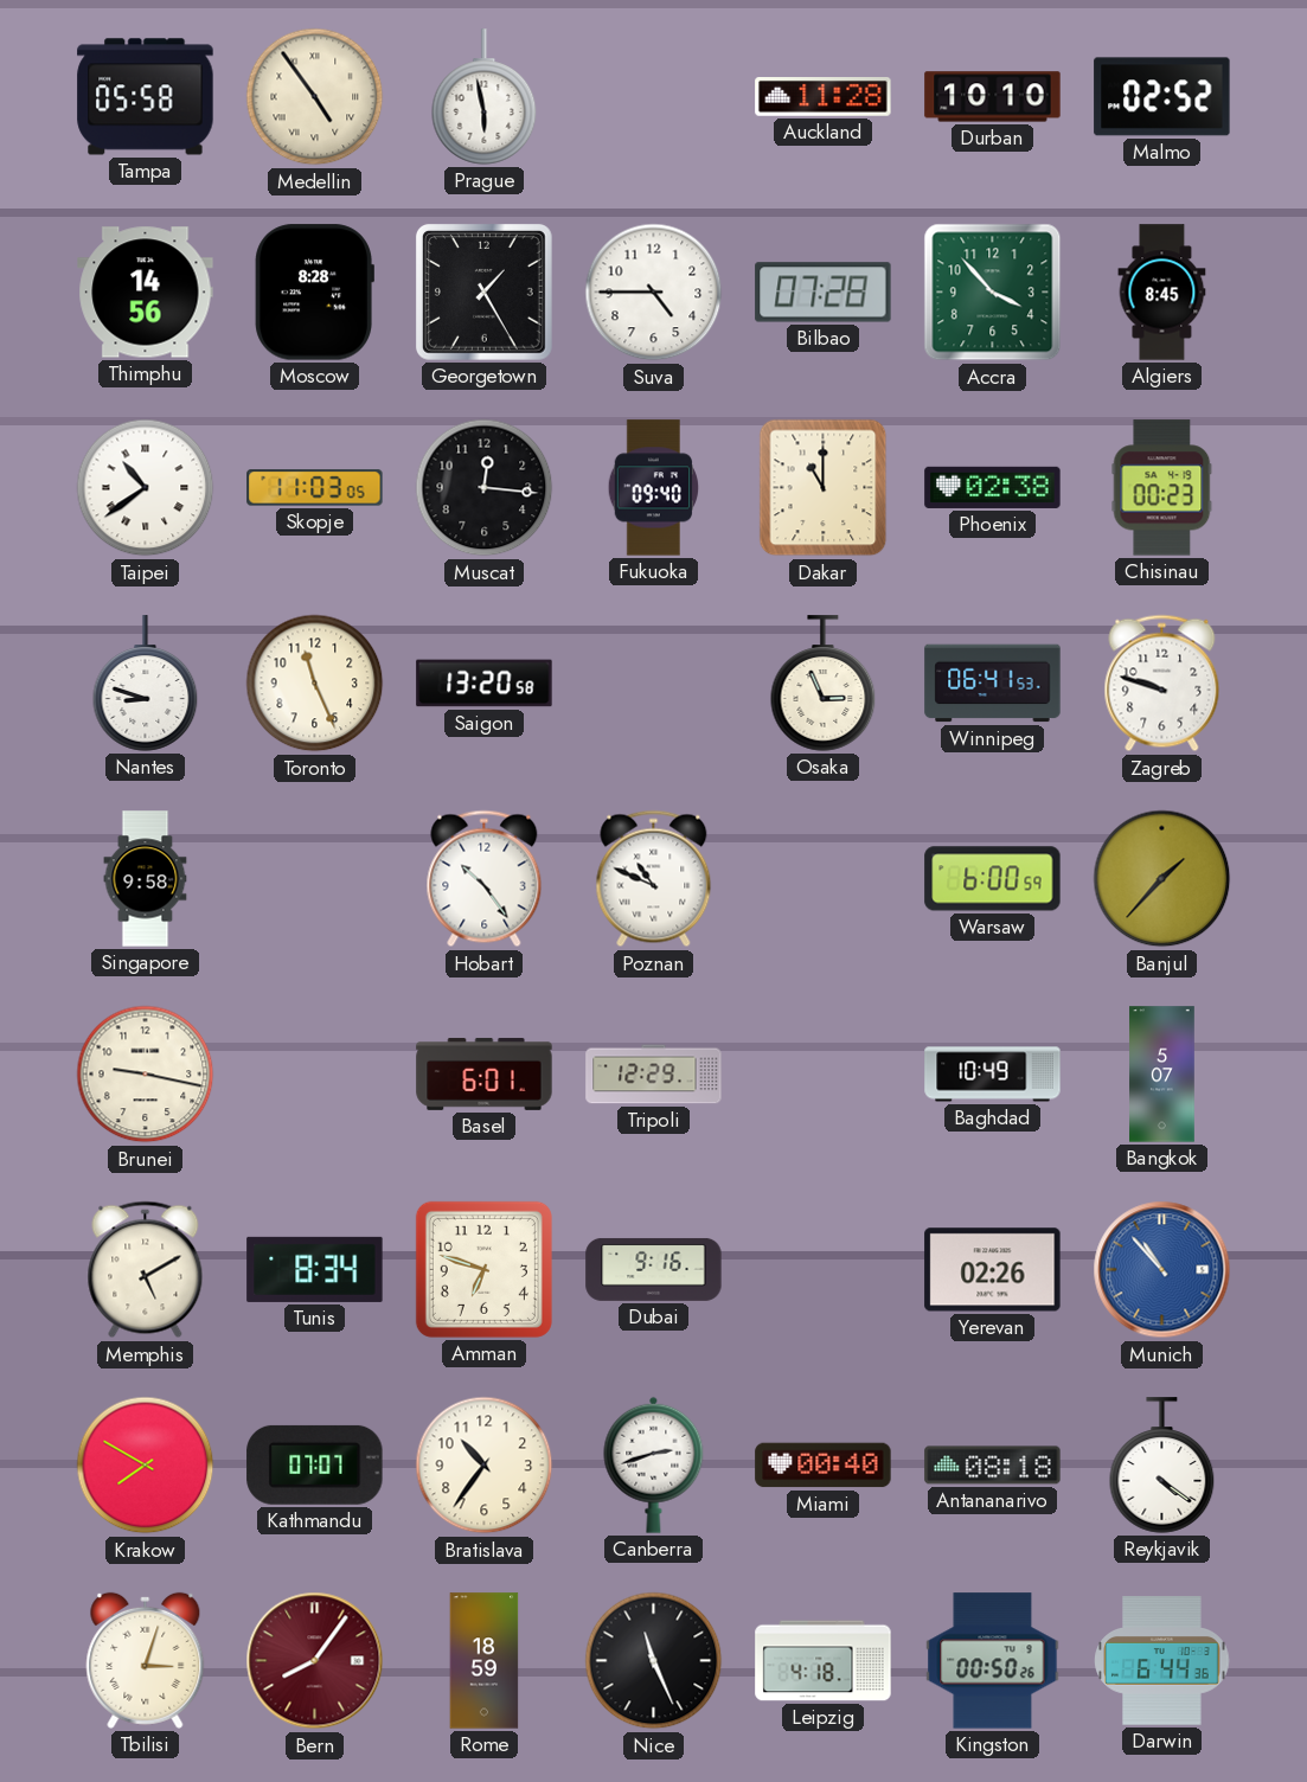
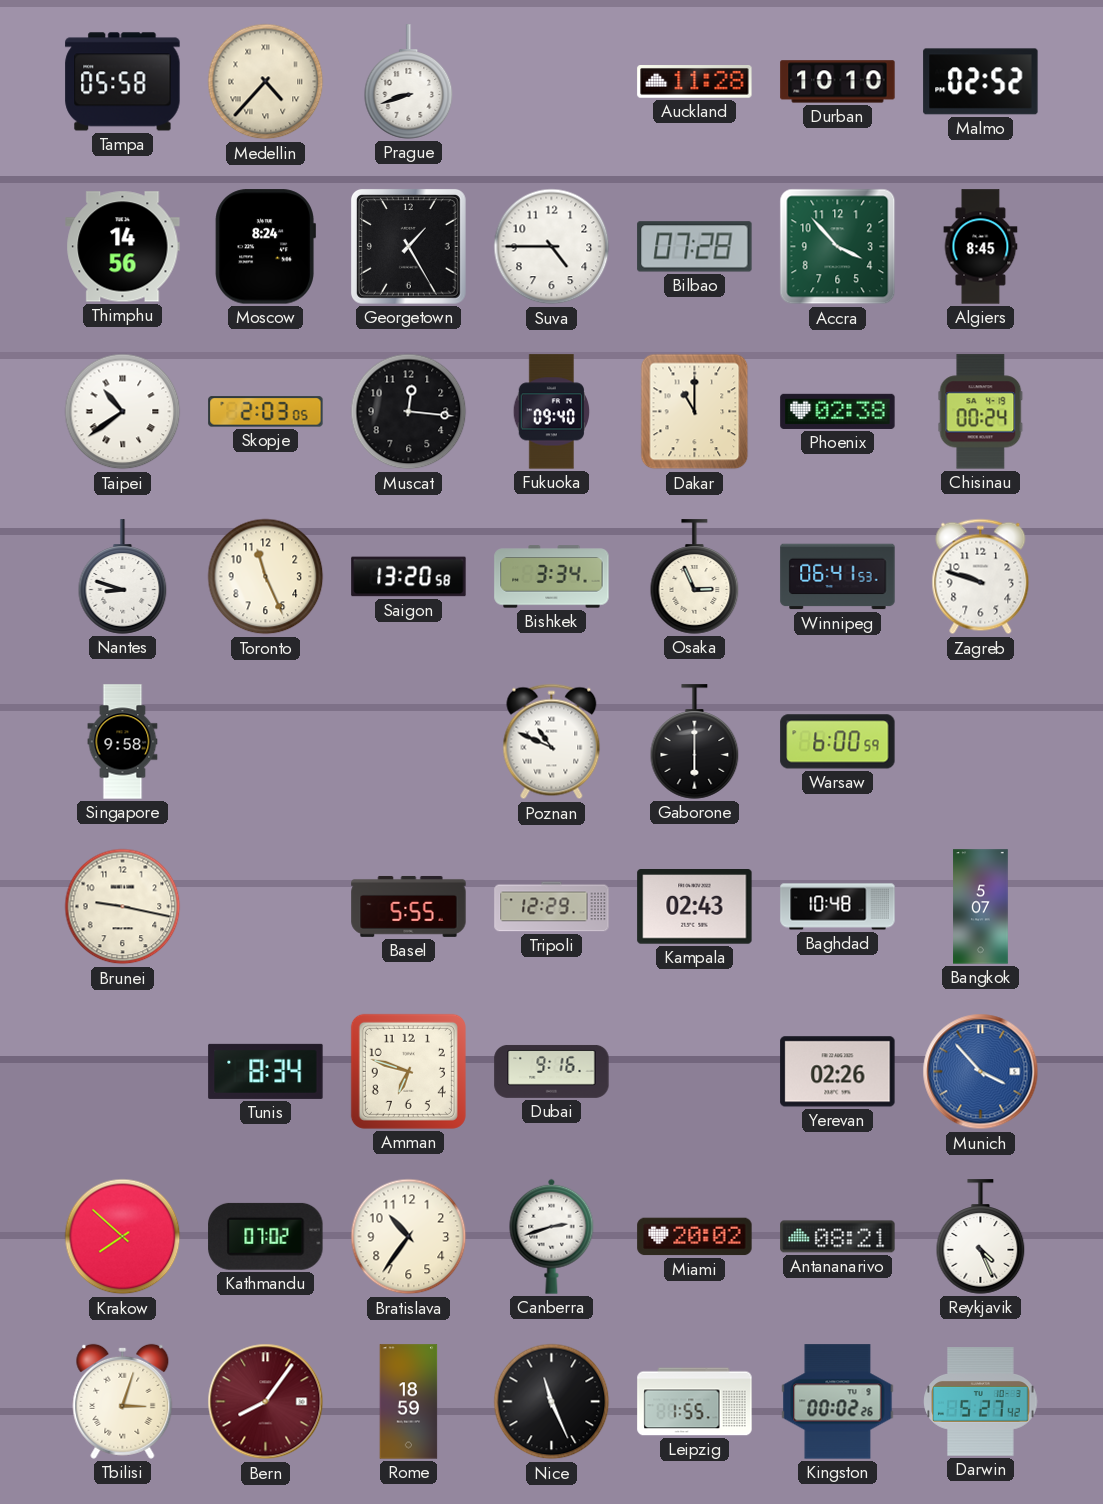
Medellin: 4:54 -> 4:37 (266, 82)
Prague: 5:58 -> 8:42 (409, 82)
Moscow: 8:28 -> 8:24 (265, 247)
Skopje: 11:03 -> 2:03 (266, 412)
Chisinau: 00:23 -> 00:24 (981, 412)
Bishkek: none -> 3:34 (552, 577)
Hobart: 10:24 -> none (485, 879)
Gaborone: none -> 6:00 (695, 742)
Banjul: 1:37 -> none (1162, 879)
Basel: 6:01 -> 5:55 (409, 906)
Kampala: none -> 02:43 (695, 907)
Baghdad: 10:49 -> 10:48 (838, 907)
Memphis: 5:10 -> none (146, 1270)
Munich: 10:53 -> 3:53 (981, 1072)
Krakow: 7:50 -> 7:52 (123, 1237)
Kathmandu: 07:07 -> 07:02 (266, 1236)
Miami: 00:40 -> 20:02 (695, 1237)
Antananarivo: 08:18 -> 08:21 (838, 1237)
Reykjavik: 4:21 -> 4:26 (981, 1237)
Leipzig: 4:18 -> 1:55 (695, 1402)
Kingston: 00:50 -> 00:02 (838, 1402)
Darwin: 6:44 -> 5:27 (981, 1402)
